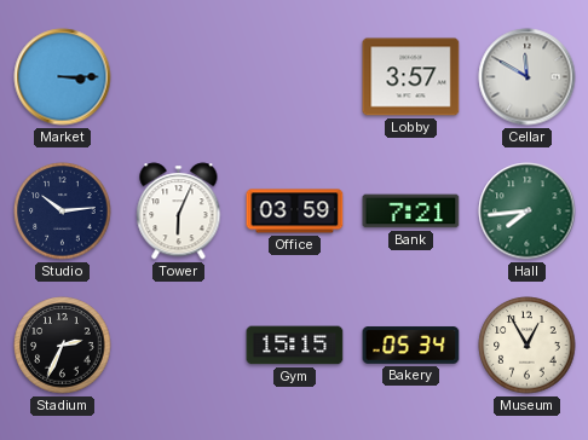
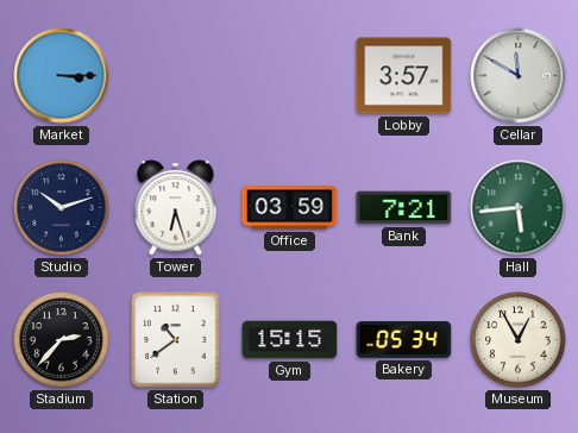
Studio: 10:14 -> 10:12 (62, 208)
Tower: 6:04 -> 6:27 (176, 208)
Hall: 7:44 -> 5:44 (519, 208)
Stadium: 2:34 -> 2:37 (62, 340)
Station: none -> 10:39 (176, 340)
